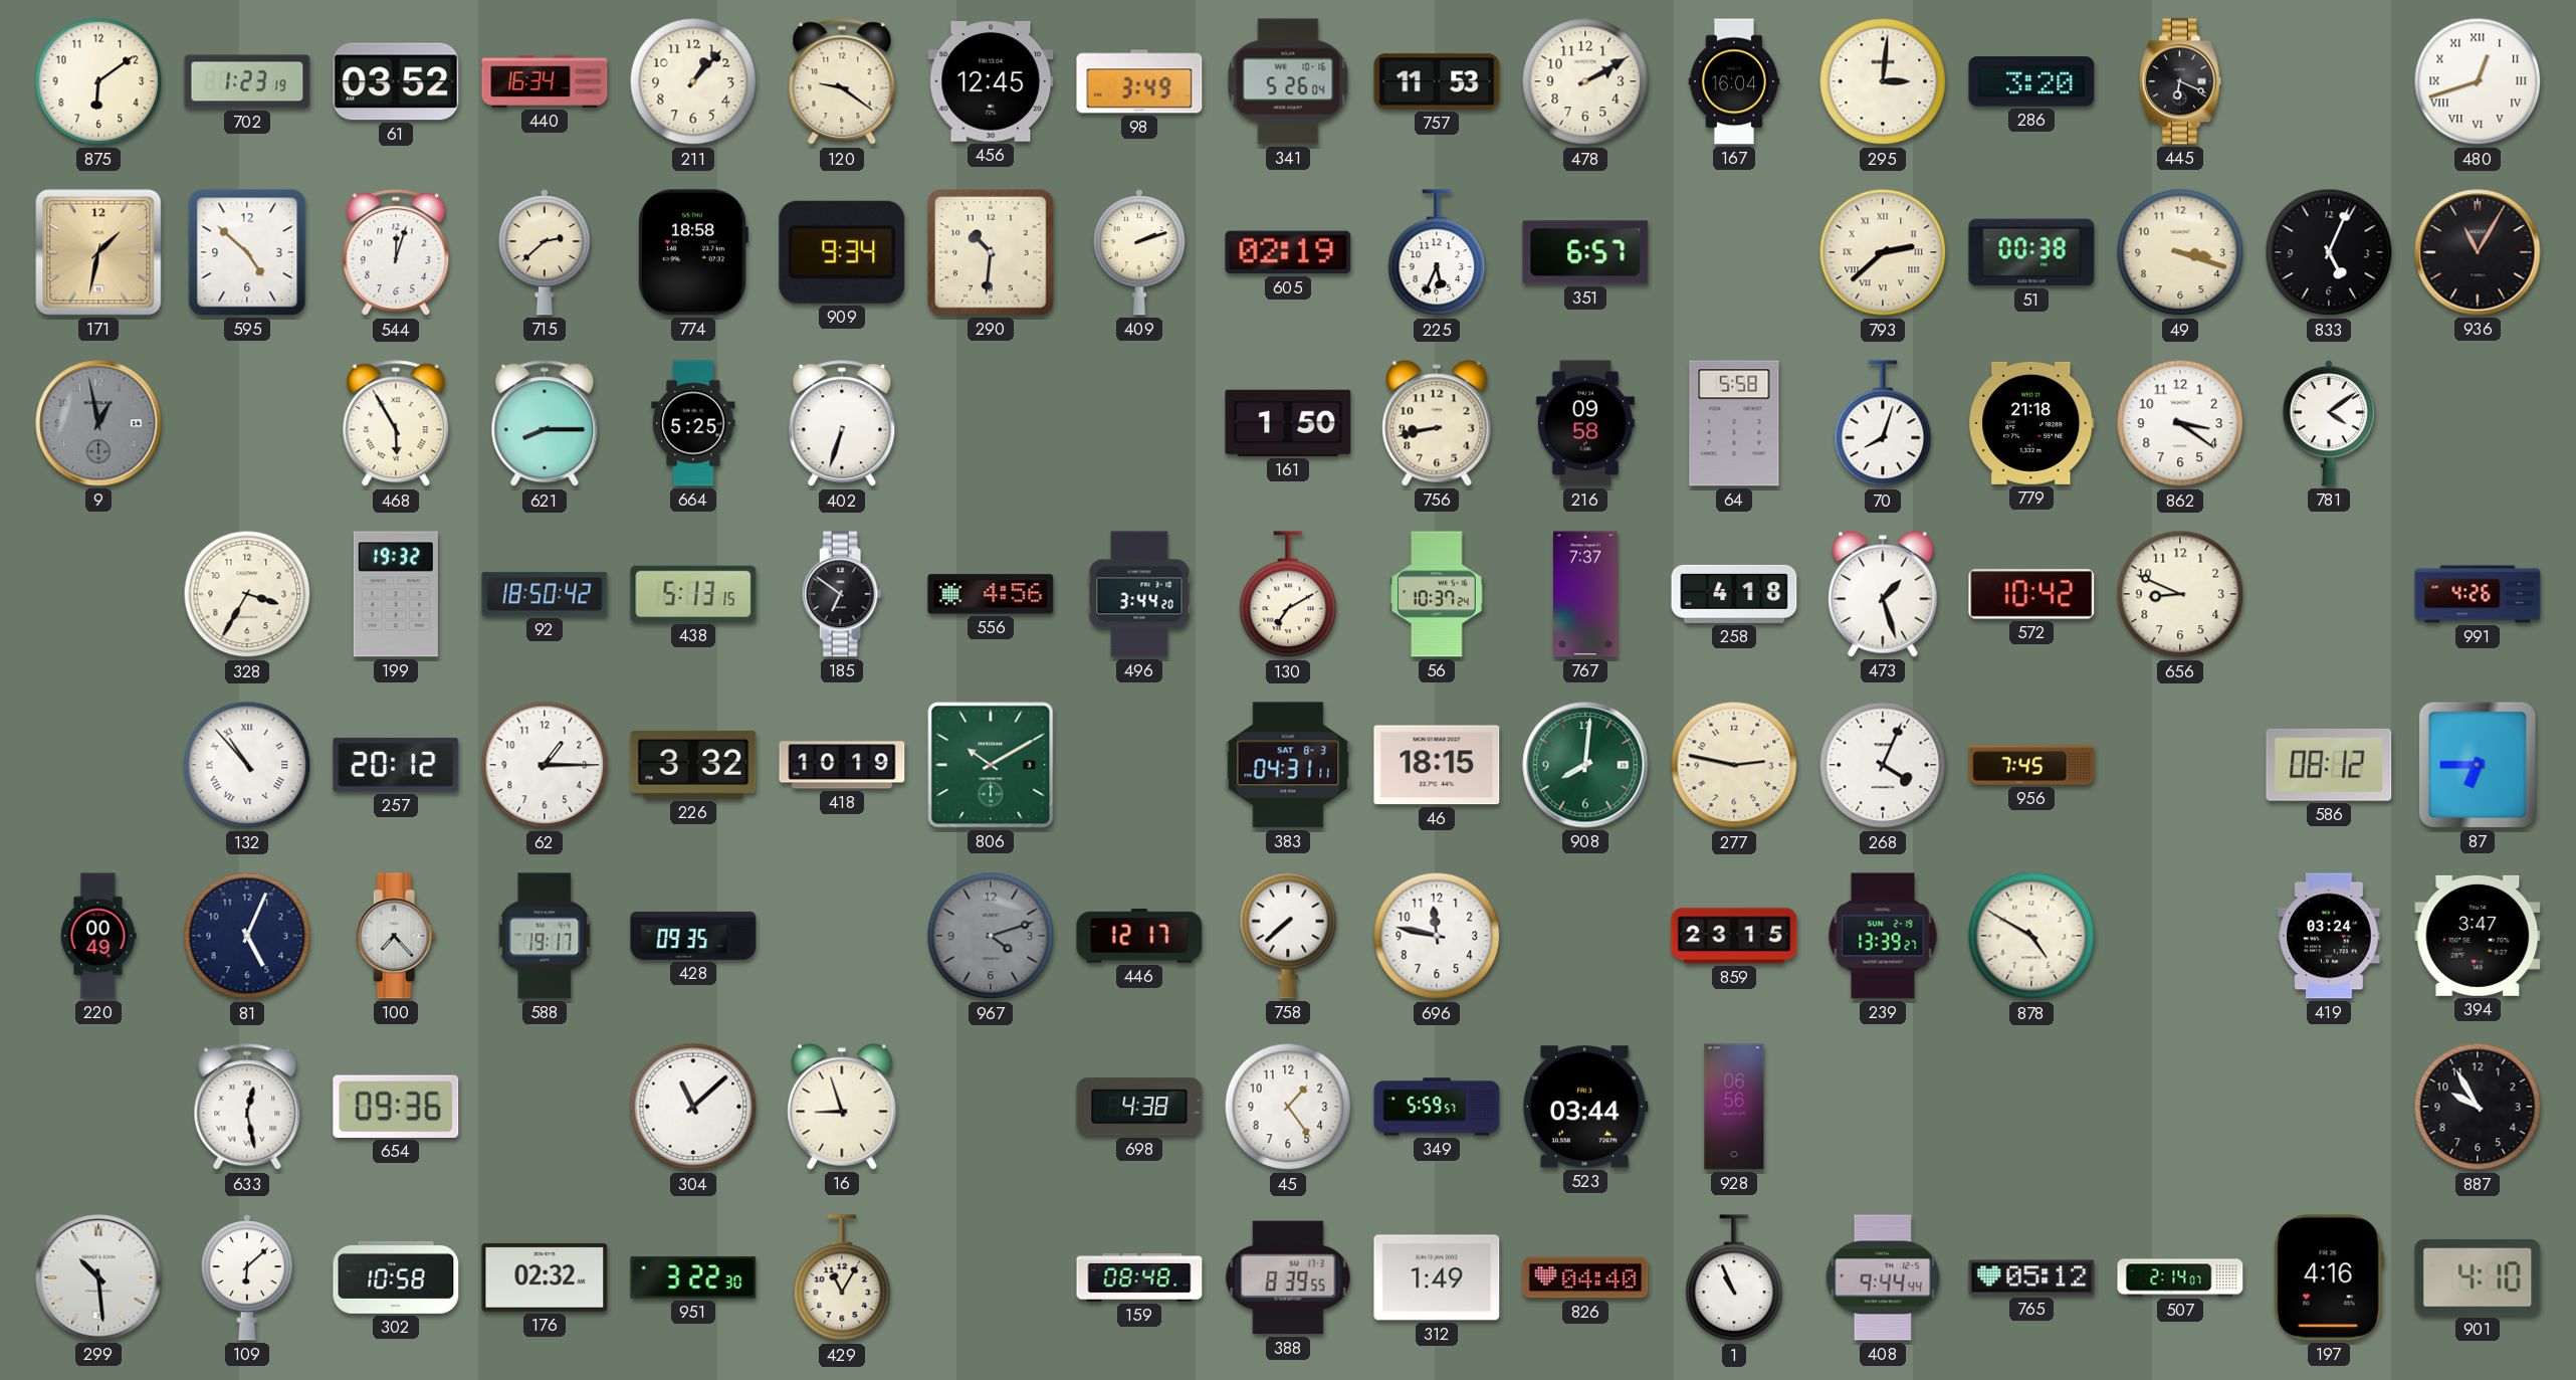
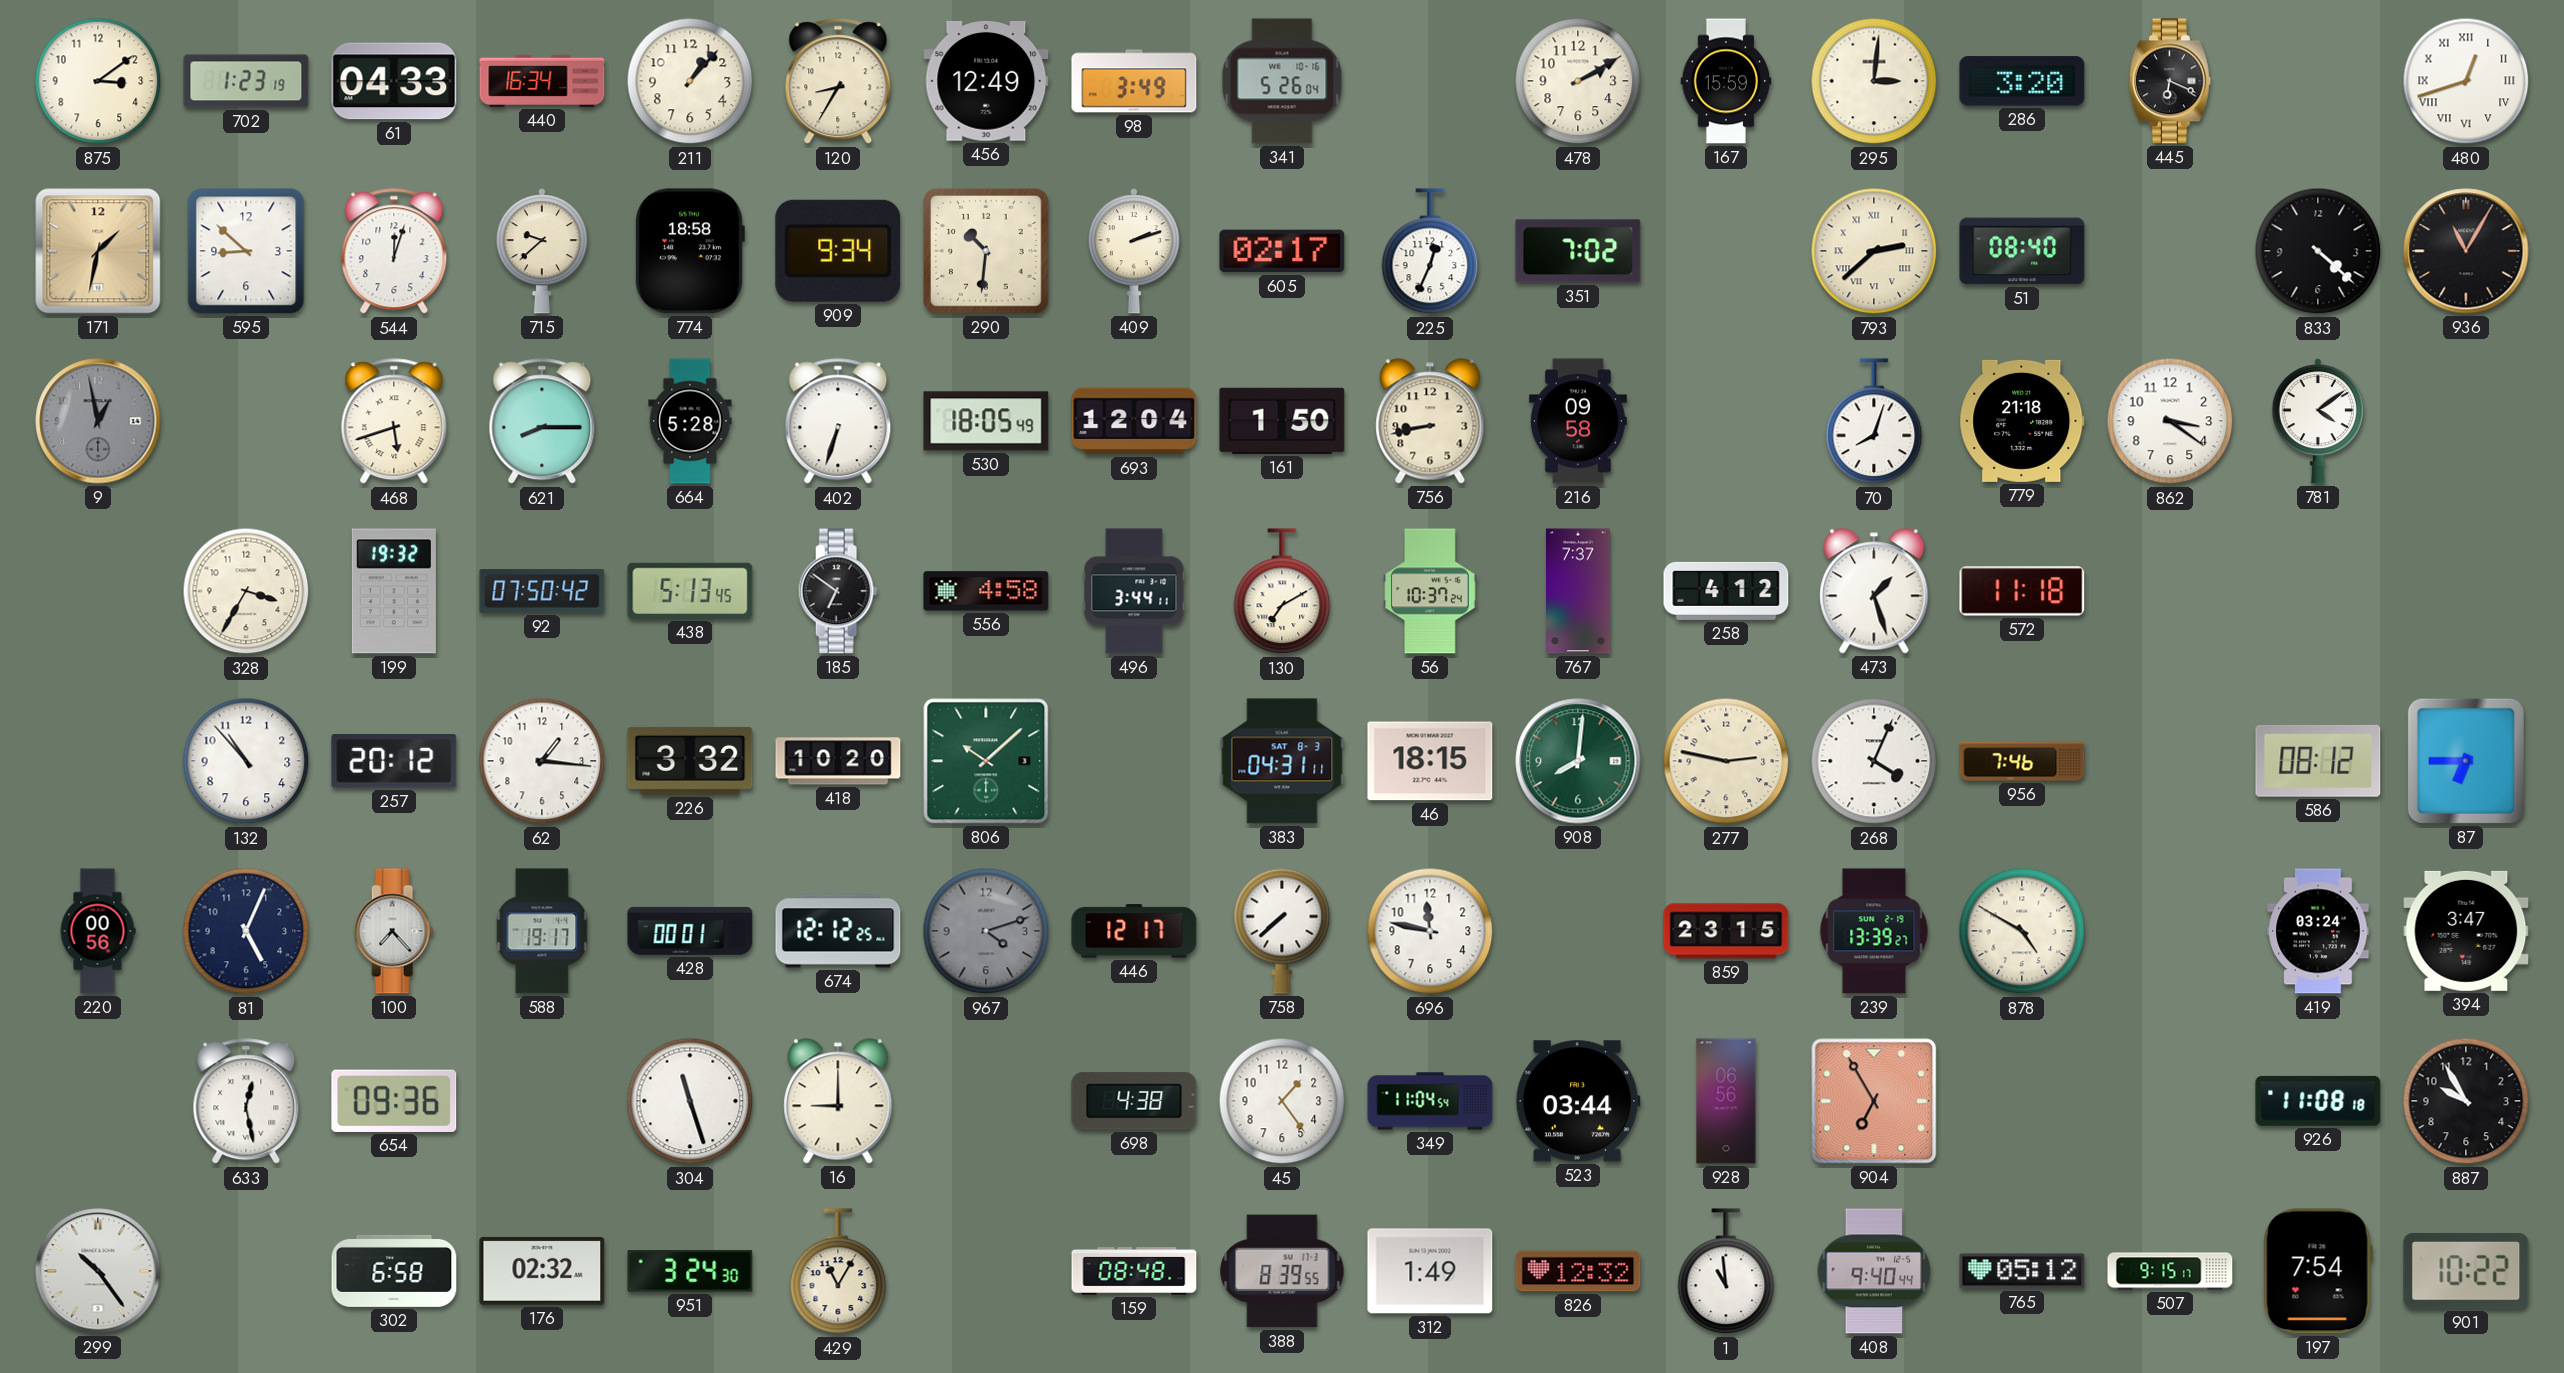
875: 6:09 -> 3:09 (98, 81)
61: 03:52 -> 04:33 (394, 81)
120: 9:21 -> 8:35 (838, 82)
456: 12:45 -> 12:49 (986, 82)
757: 11:53 -> none (1437, 81)
167: 16:04 -> 15:59 (1726, 81)
595: 4:52 -> 8:52 (246, 251)
715: 2:38 -> 9:38 (542, 252)
605: 02:19 -> 02:17 (1282, 251)
225: 5:34 -> 12:34 (1430, 252)
351: 6:57 -> 7:02 (1578, 251)
51: 00:38 -> 08:40 (2022, 251)
49: 3:18 -> none (2180, 252)
833: 5:04 -> 4:22 (2318, 251)
468: 5:55 -> 5:42 (394, 422)
664: 5:25 -> 5:28 (690, 421)
530: none -> 18:05 (986, 421)
693: none -> 12:04 (1134, 421)
64: 5:58 -> none (1734, 423)
92: 18:50 -> 07:50 (542, 591)
438: 5:13:15 -> 5:13:45 (690, 591)
556: 4:56 -> 4:58 (986, 591)
496: 3:44:20 -> 3:44:11 (1134, 591)
258: 4:18 -> 4:12 (1726, 591)
572: 10:42 -> 11:18 (2022, 591)
656: 8:49 -> none (2180, 594)
991: 4:26 -> none (2478, 594)
132 numerals: Roman -> Arabic (246, 761)
62: 1:15 -> 1:16 (542, 761)
418: 10:19 -> 10:20 (838, 761)
806: 10:10 -> 10:08 (986, 761)
956: 7:45 -> 7:46 (2022, 761)
220: 00:49 -> 00:56 (98, 931)
428: 09:35 -> 00:01 (690, 931)
674: none -> 12:12 (838, 931)
304: 11:08 -> 11:27 (690, 1101)
16: 8:57 -> 9:00 (838, 1101)
349: 5:59 -> 11:04 (1430, 1101)
904: none -> 6:55 (1874, 1101)
926: none -> 11:08 (2318, 1101)
299: 10:29 -> 10:24 (98, 1271)
109: 6:08 -> none (247, 1278)
302: 10:58 -> 6:58 (394, 1271)
951: 3:22 -> 3:24 (690, 1271)
826: 04:40 -> 12:32 (1578, 1271)
1: 10:56 -> 10:59 (1726, 1272)
408: 9:44 -> 9:40 (1874, 1271)
507: 2:14 -> 9:15 (2170, 1271)
197: 4:16 -> 7:54 (2318, 1271)
901: 4:10 -> 10:22 (2466, 1271)
